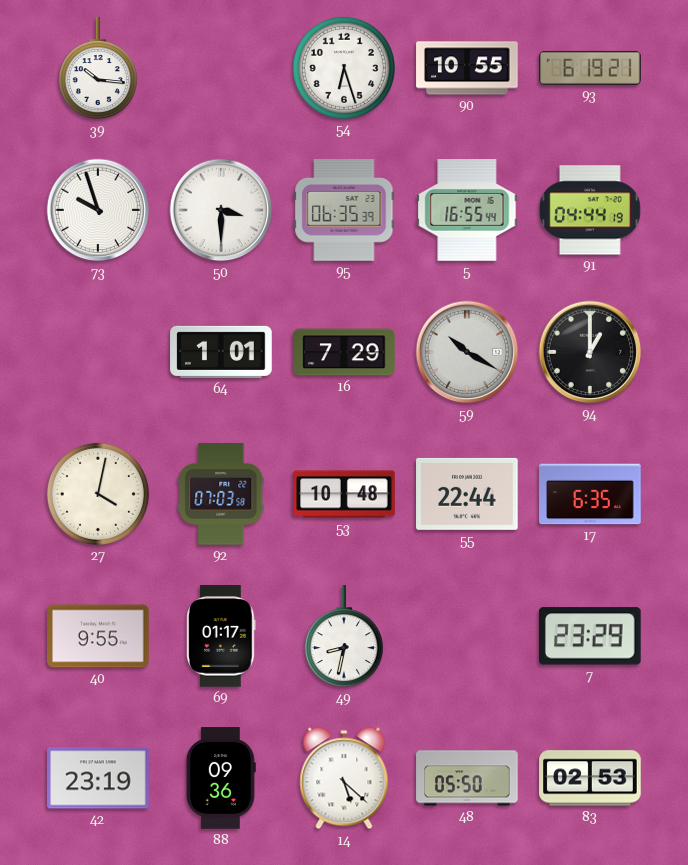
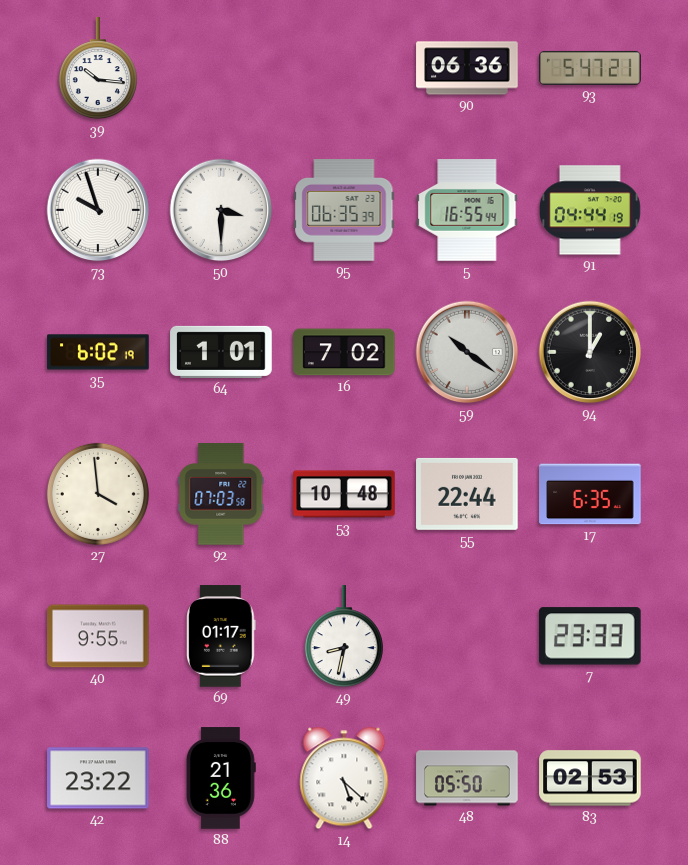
54: 6:27 -> none (344, 68)
90: 10:55 -> 06:36 (467, 68)
93: 6:19 -> 5:47 (590, 68)
35: none -> 6:02 (98, 352)
16: 7:29 -> 7:02 (344, 352)
59: 10:20 -> 10:21 (467, 352)
27: 4:02 -> 3:59 (98, 494)
7: 23:29 -> 23:33 (590, 636)
42: 23:19 -> 23:22 (98, 778)
88: 09:36 -> 21:36 (222, 778)
